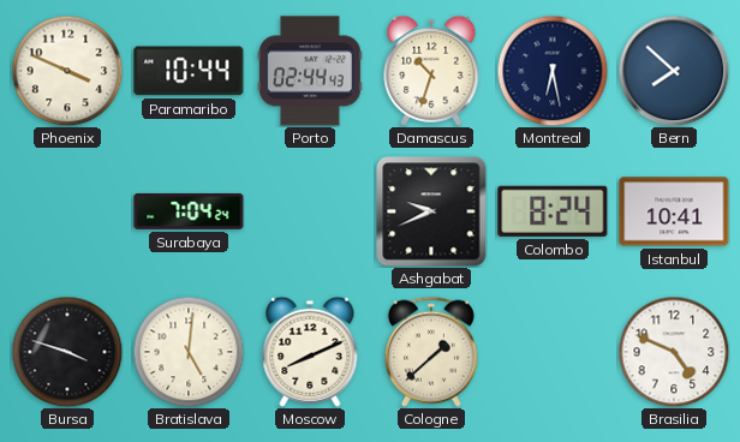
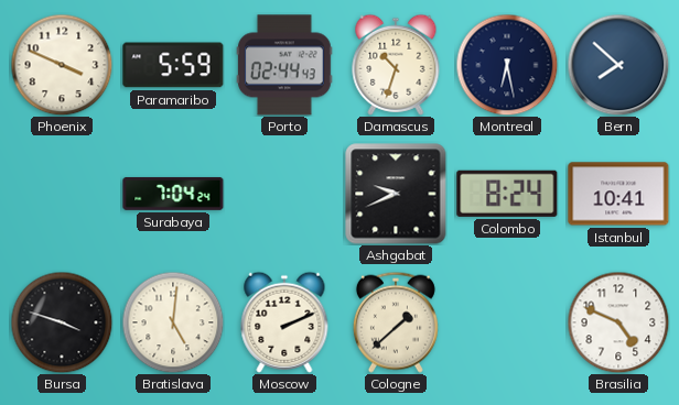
Paramaribo: 10:44 -> 5:59 (173, 65)
Moscow: 8:11 -> 2:11 (284, 322)
